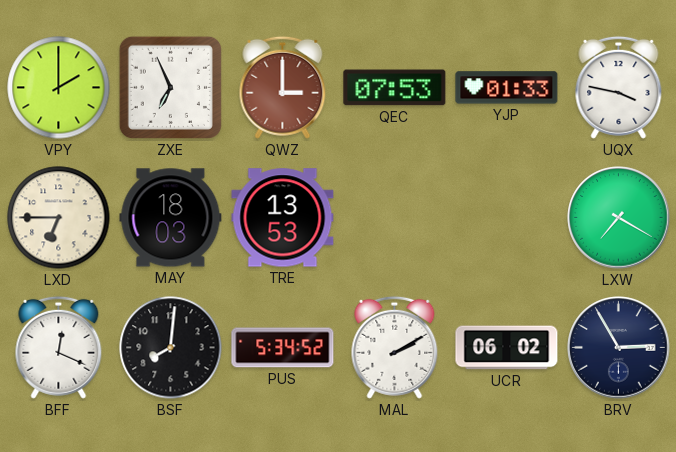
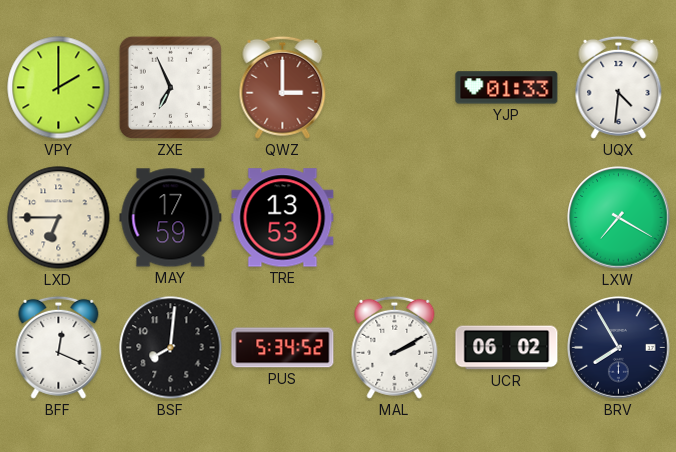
QEC: 07:53 -> none (395, 88)
UQX: 3:47 -> 4:31 (619, 87)
MAY: 18:03 -> 17:59 (171, 218)
BRV: 2:55 -> 7:55 (619, 348)
